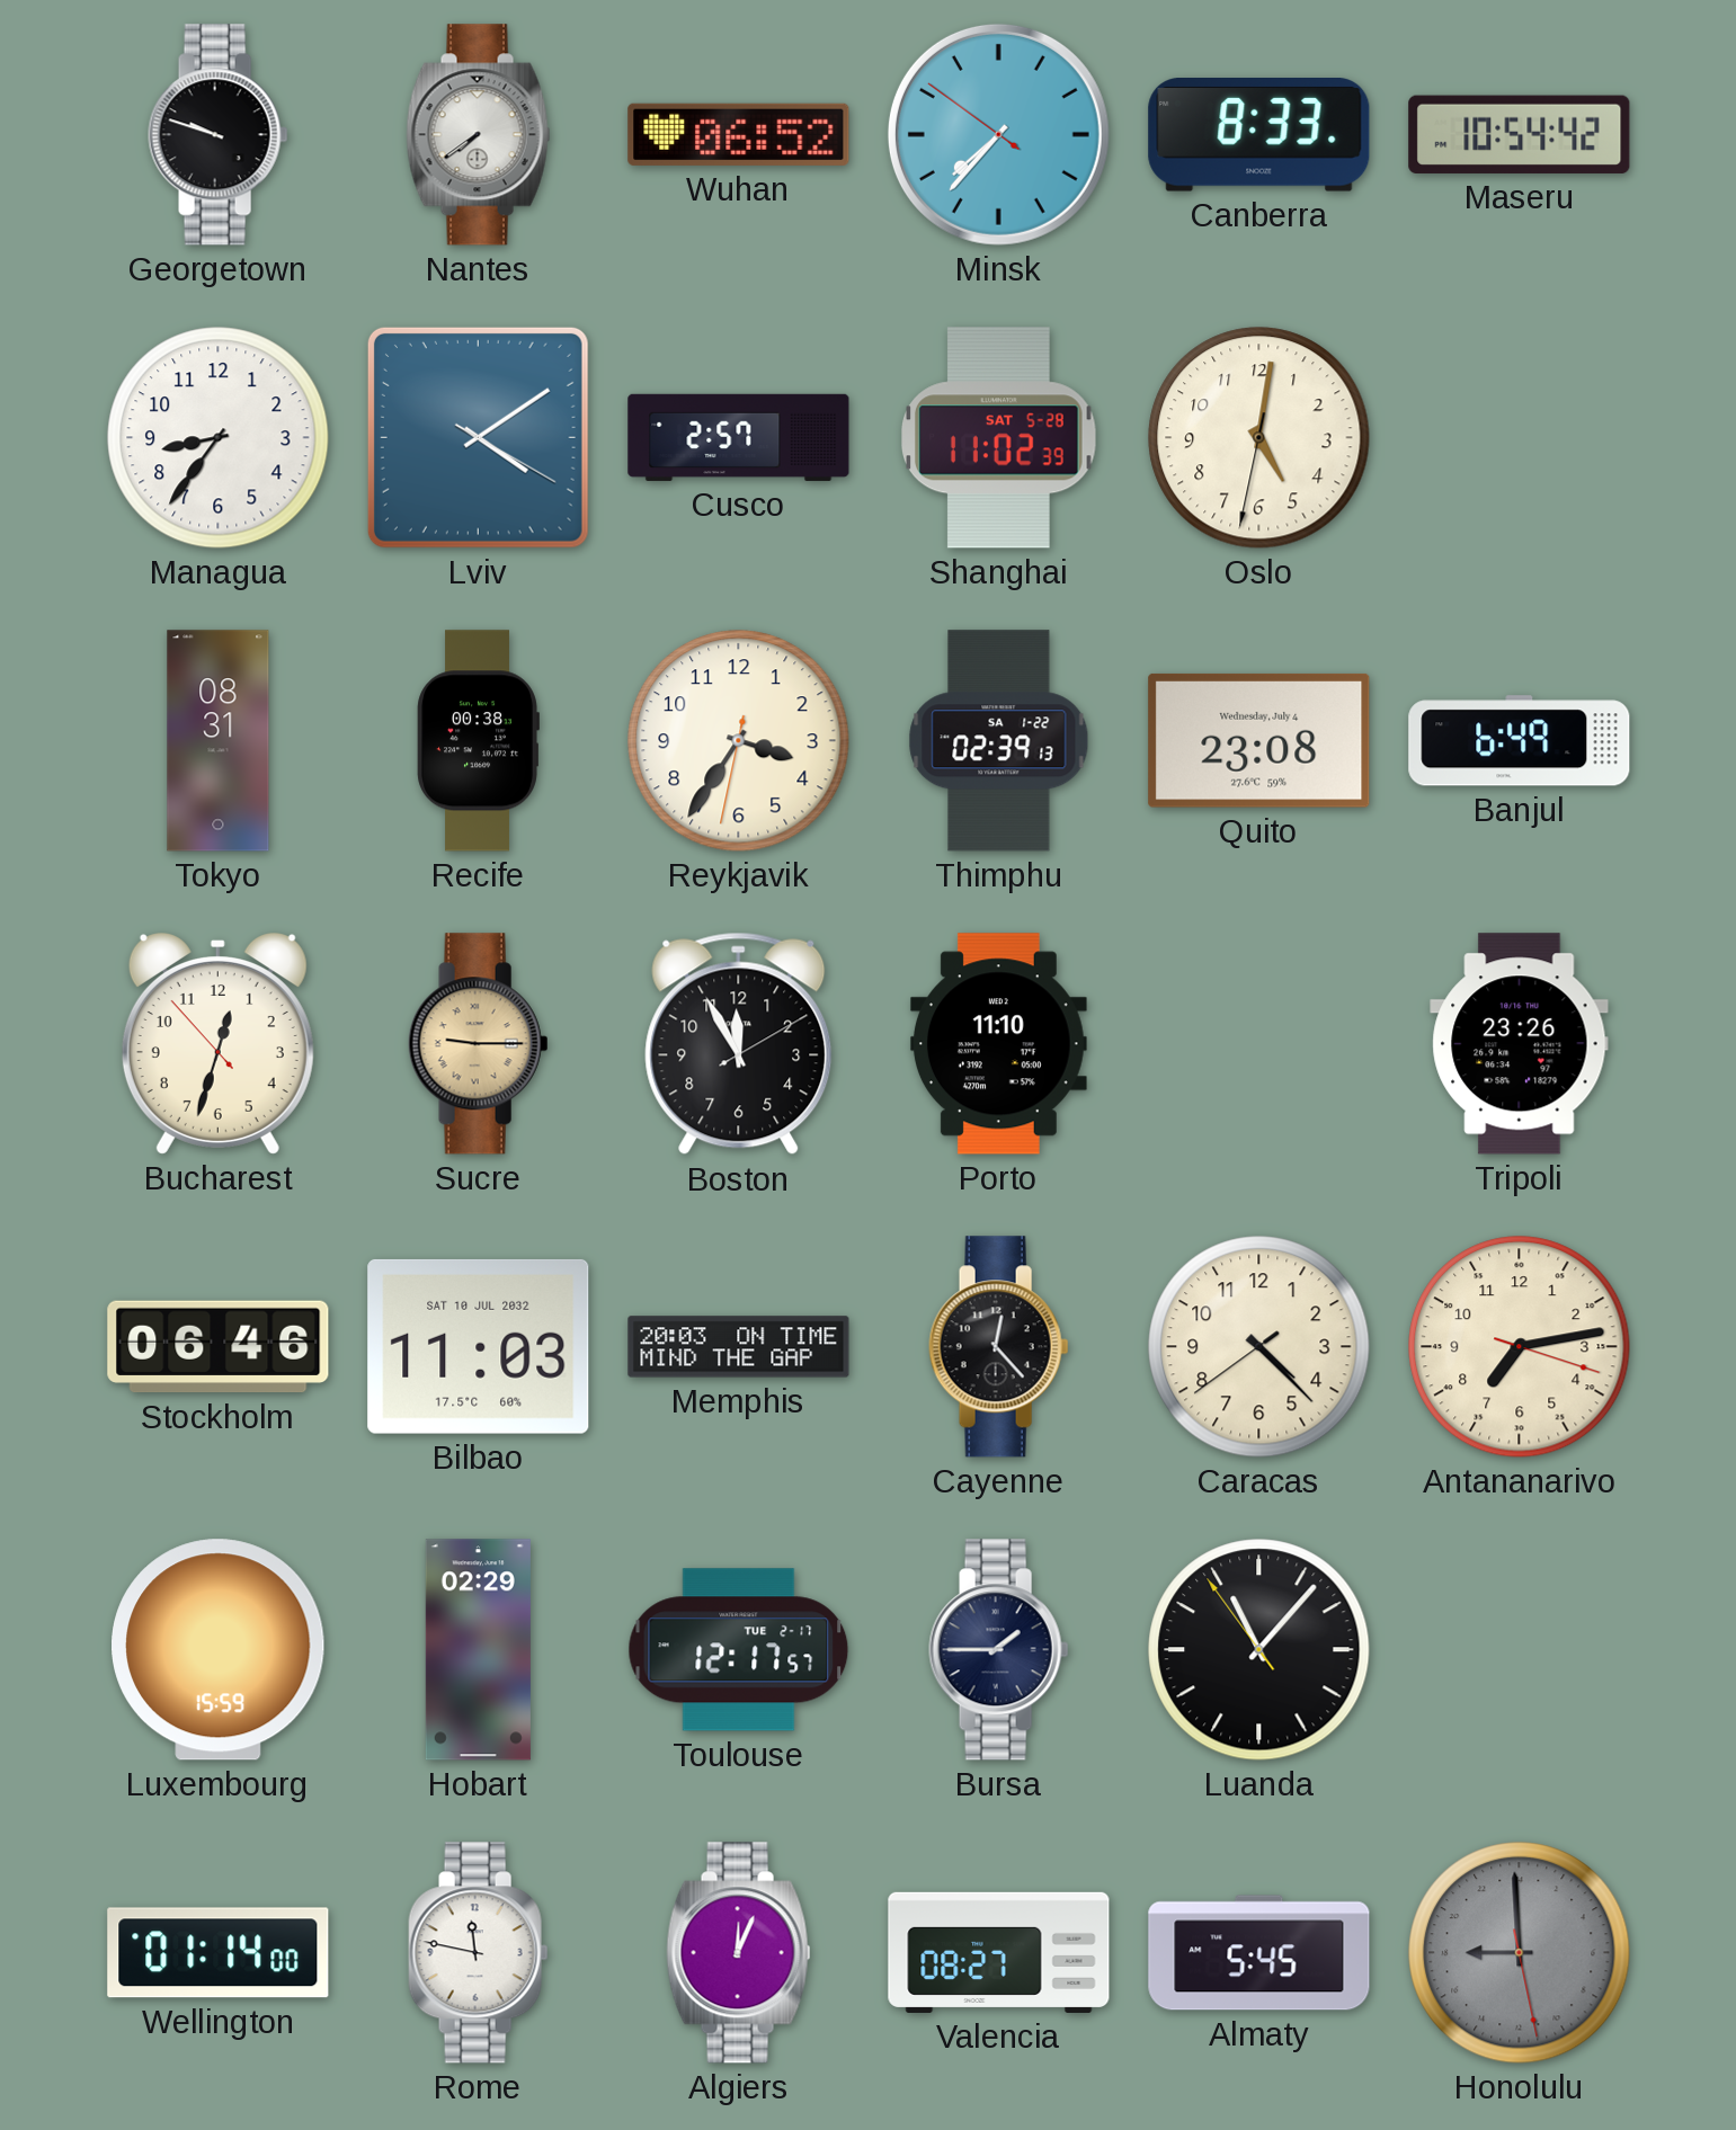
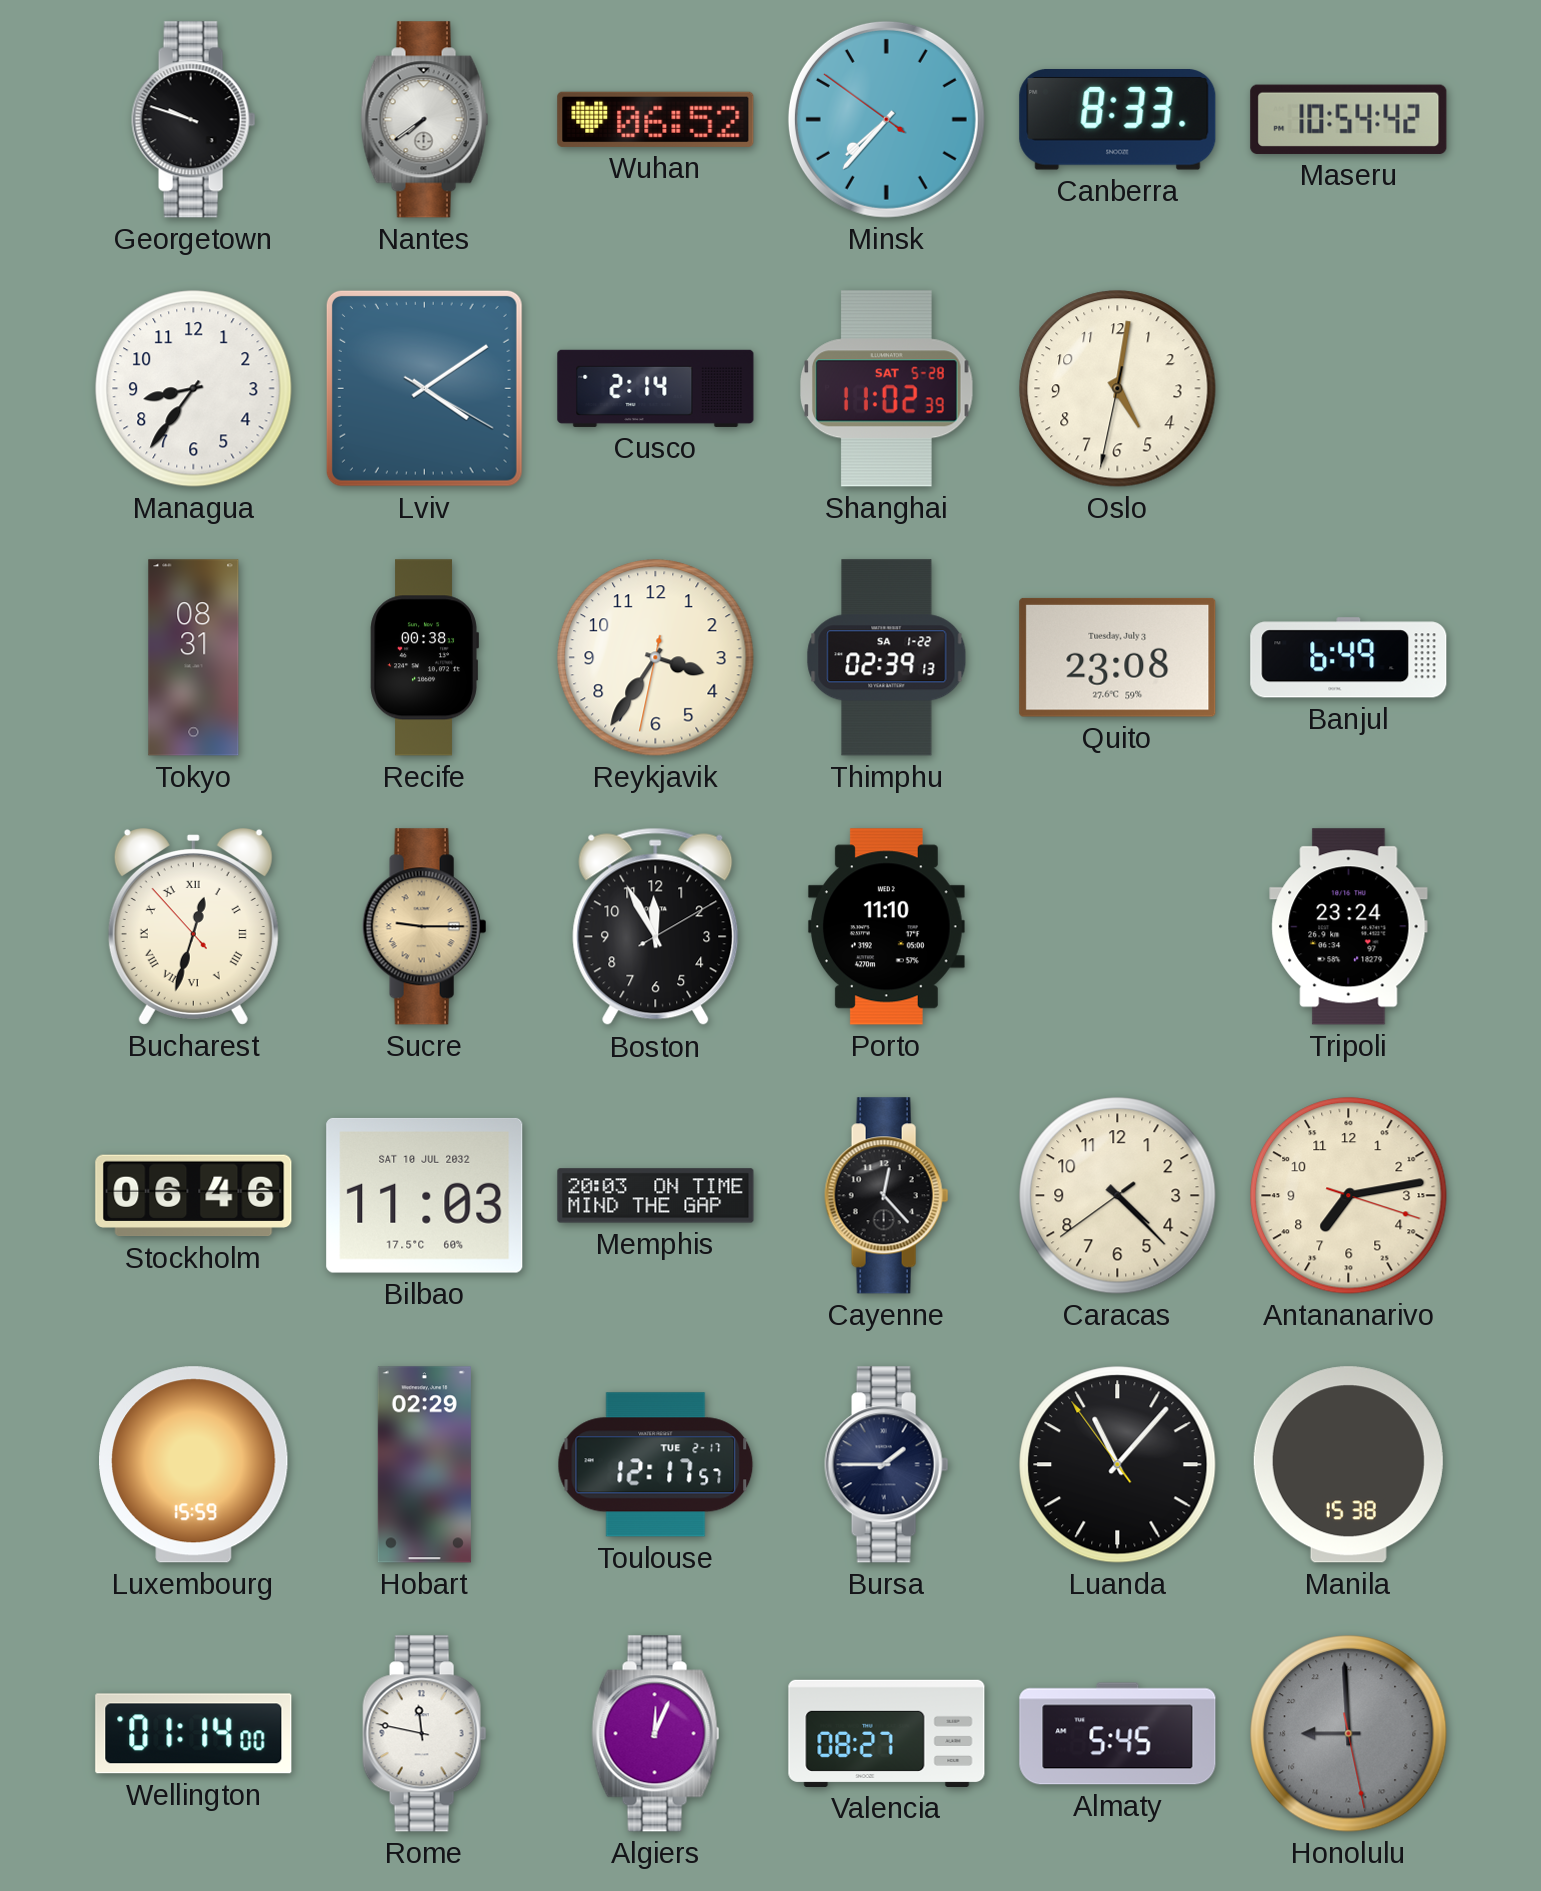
Cusco: 2:57 -> 2:14 (656, 388)
Quito date: Wednesday, July 4 -> Tuesday, July 3 (1118, 657)
Bucharest numerals: Arabic -> Roman (193, 927)
Tripoli: 23:26 -> 23:24 (1349, 927)
Manila: none -> 15:38 (1348, 1465)
